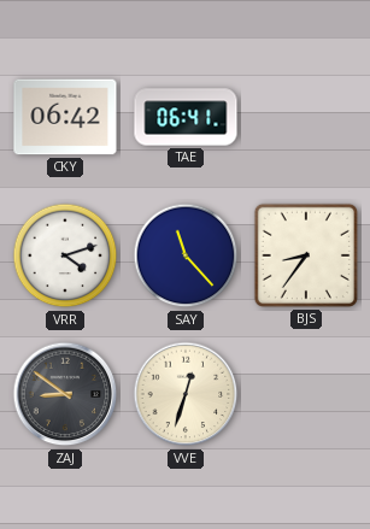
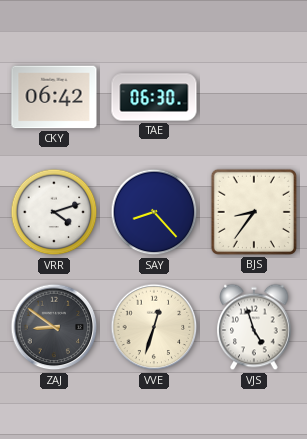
TAE: 06:41 -> 06:30 (154, 97)
SAY: 11:23 -> 8:23 (154, 212)
VJS: none -> 4:57 (254, 327)
